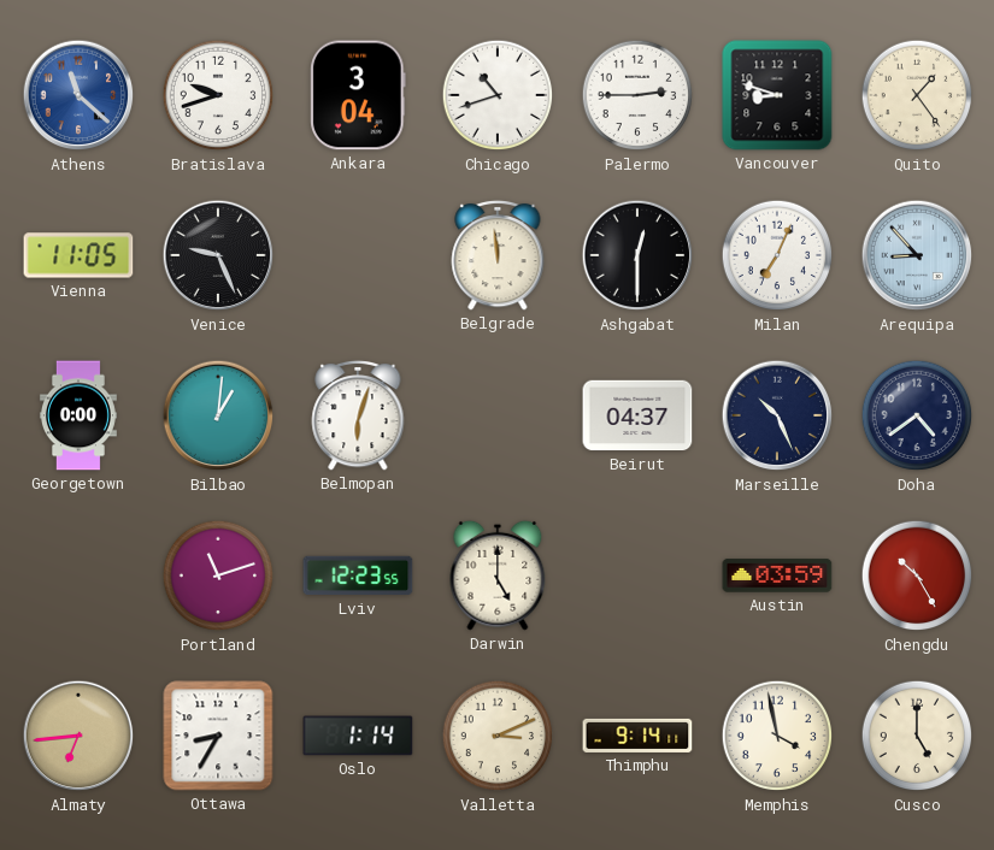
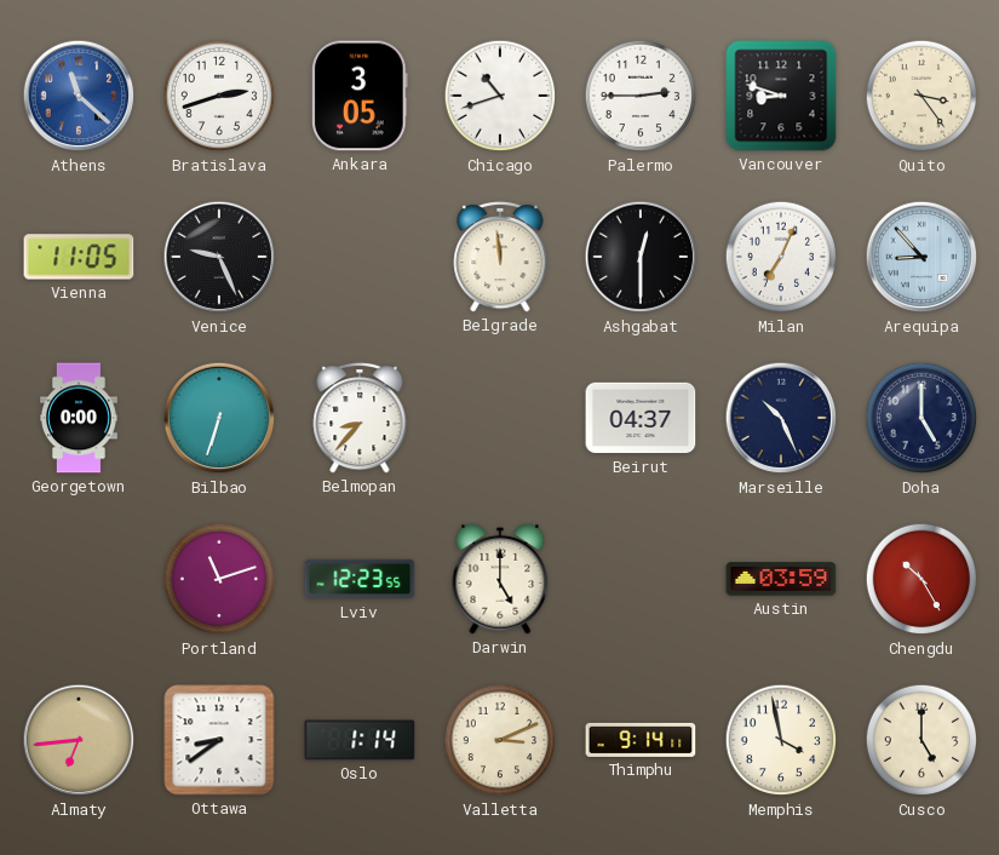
Bratislava: 9:42 -> 2:42 (219, 96)
Ankara: 3:04 -> 3:05 (360, 96)
Quito: 1:24 -> 3:24 (922, 96)
Bilbao: 1:01 -> 6:33 (219, 418)
Belmopan: 6:03 -> 8:37 (360, 418)
Doha: 4:39 -> 5:00 (922, 418)
Ottawa: 8:35 -> 8:39 (219, 740)
